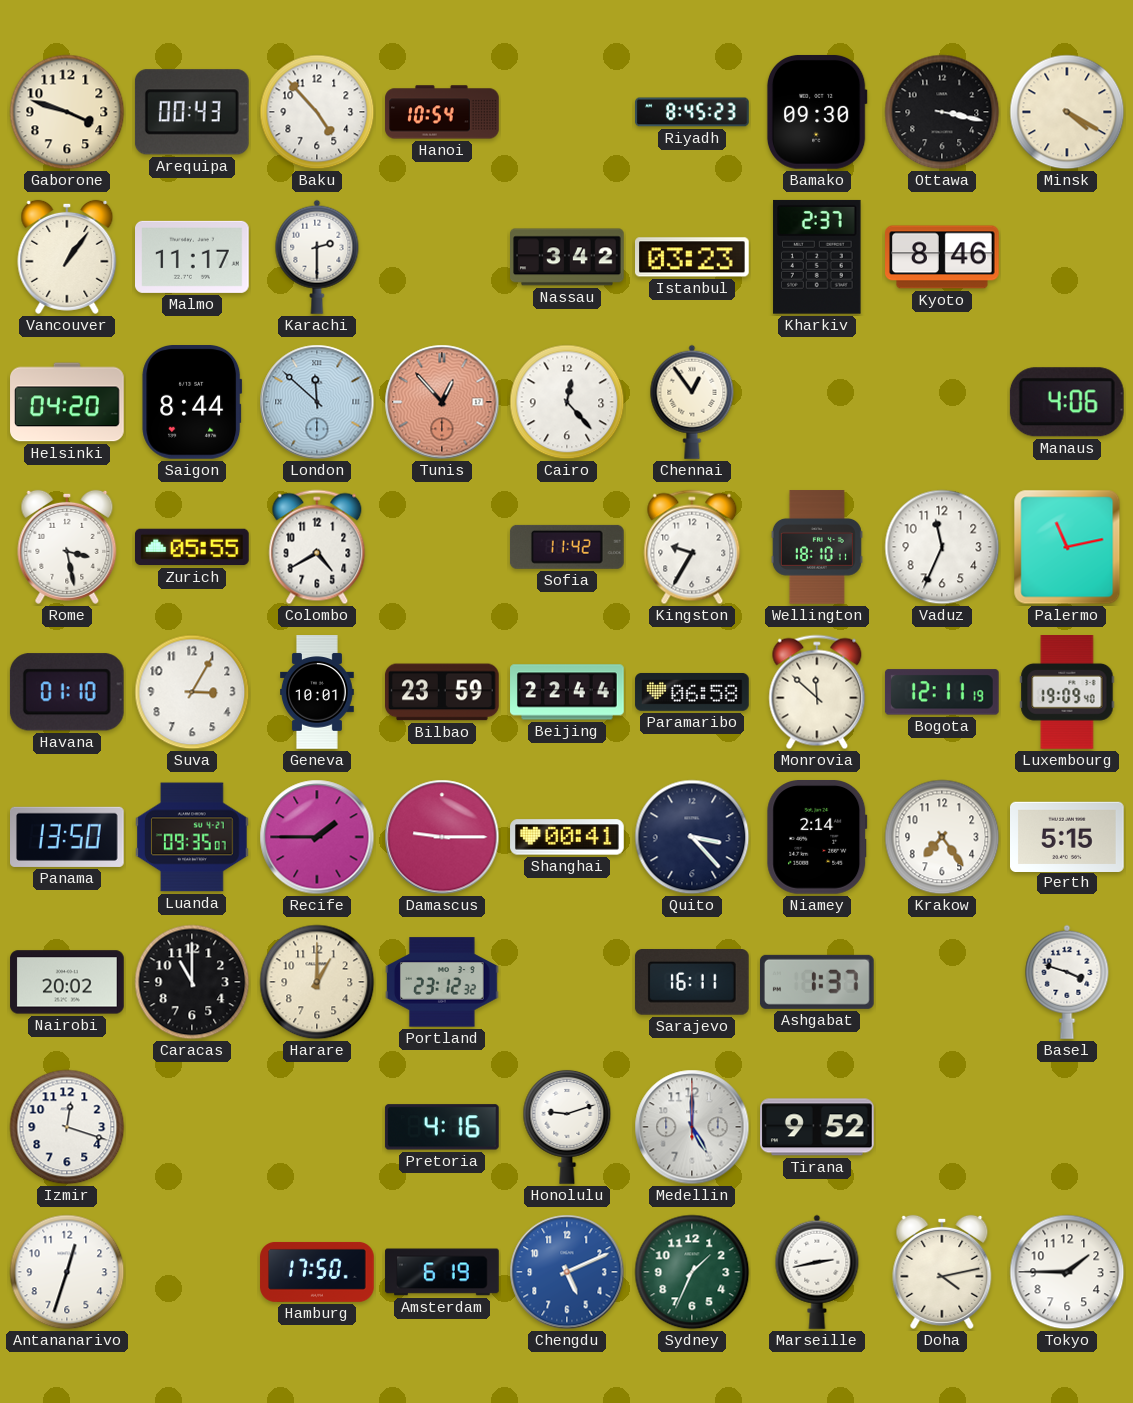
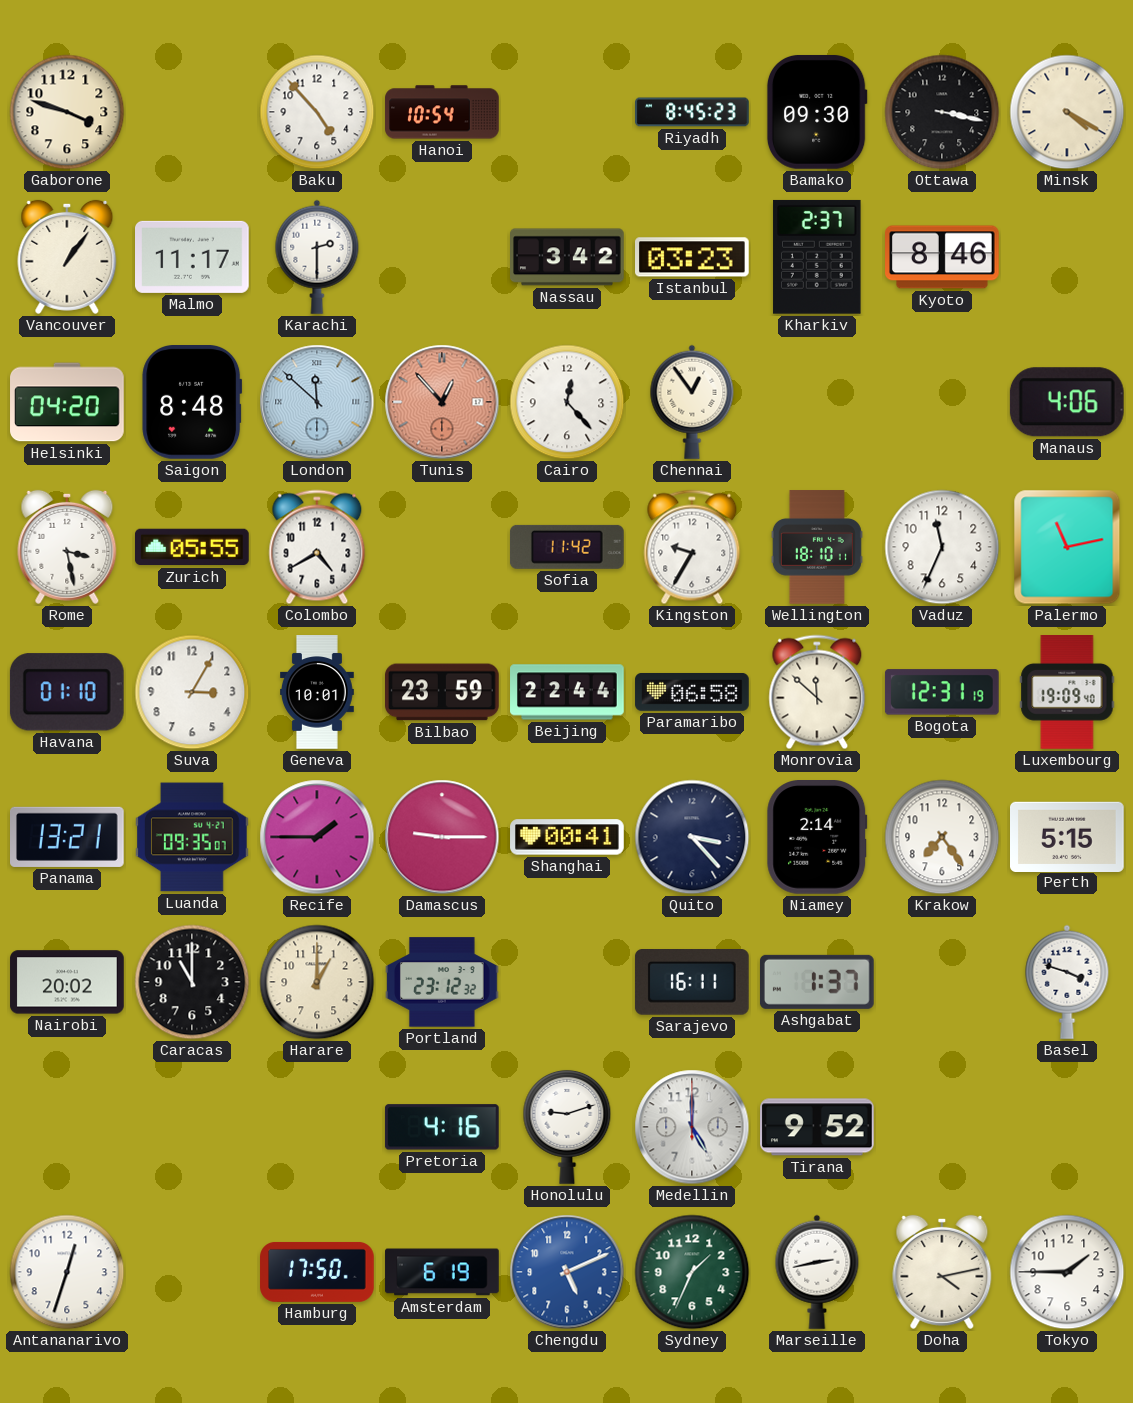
Arequipa: 00:43 -> none (192, 112)
Saigon: 8:44 -> 8:48 (192, 403)
Bogota: 12:11 -> 12:31 (942, 692)
Panama: 13:50 -> 13:21 (68, 837)
Izmir: 12:18 -> none (67, 1127)
